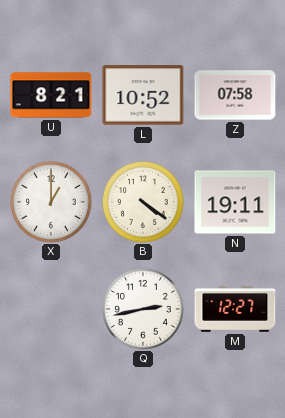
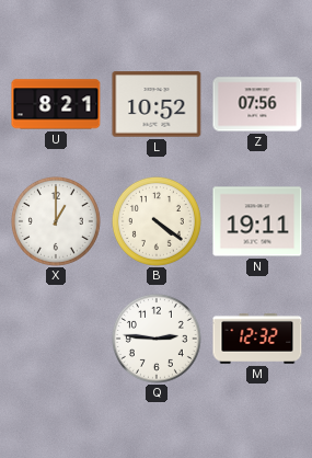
Z: 07:58 -> 07:56 (257, 104)
Q: 2:43 -> 2:46 (157, 339)
M: 12:27 -> 12:32 (257, 339)
